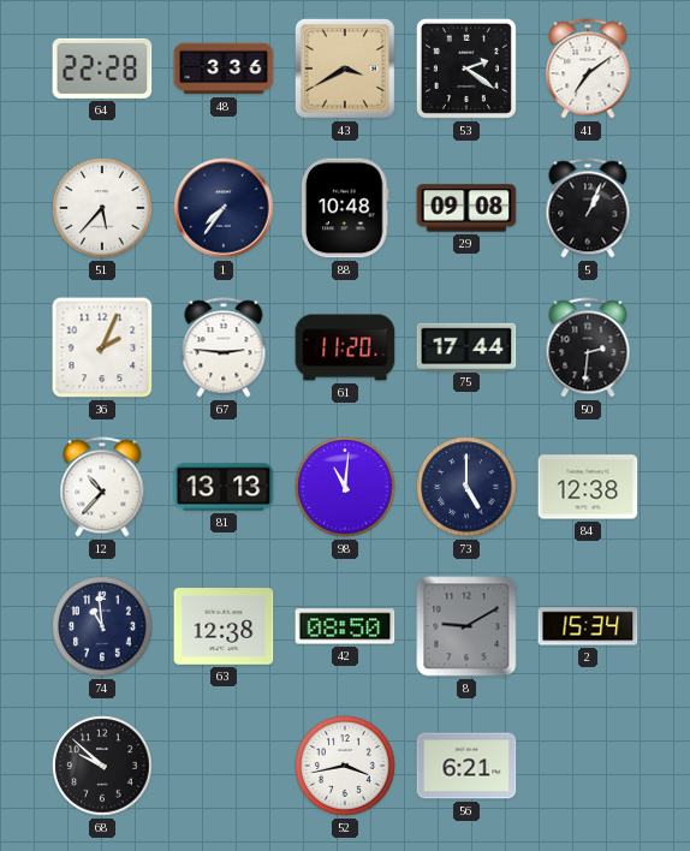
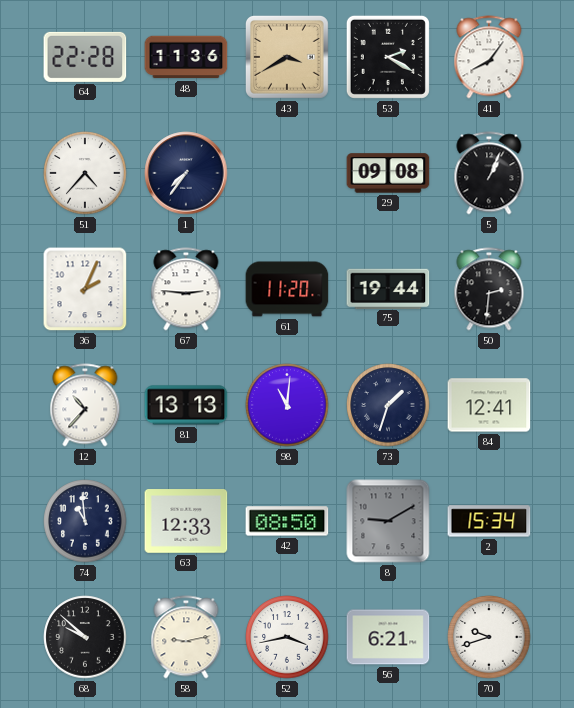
48: 3:36 -> 11:36 (186, 57)
53: 2:21 -> 2:20 (388, 57)
41: 7:09 -> 8:06 (489, 57)
51: 5:37 -> 4:37 (85, 173)
88: 10:48 -> none (346, 208)
75: 17:44 -> 19:44 (388, 288)
73: 5:00 -> 1:33 (388, 405)
84: 12:38 -> 12:41 (489, 405)
63: 12:38 -> 12:33 (186, 521)
58: none -> 9:13 (186, 637)
70: none -> 9:42 (489, 637)
